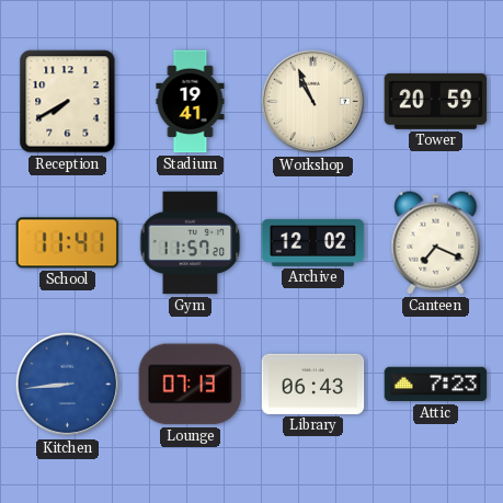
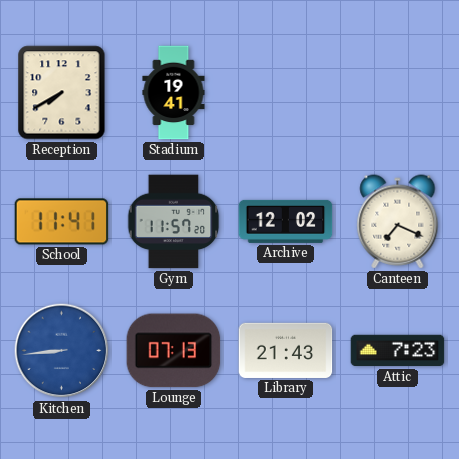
Workshop: 10:56 -> none (313, 102)
Tower: 20:59 -> none (436, 101)
Library: 06:43 -> 21:43 (286, 350)
